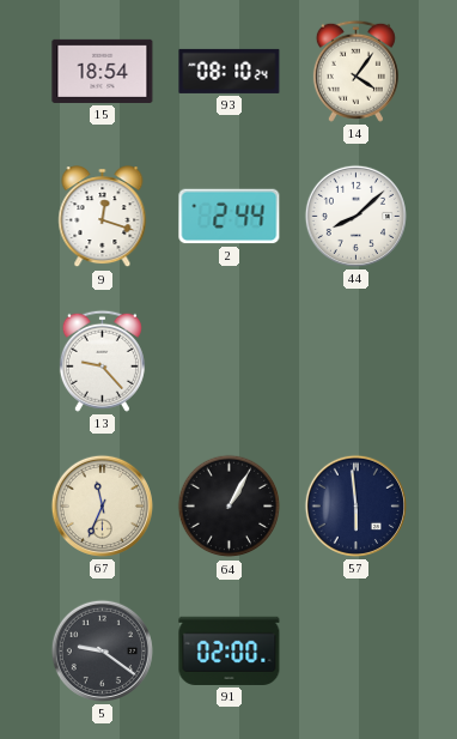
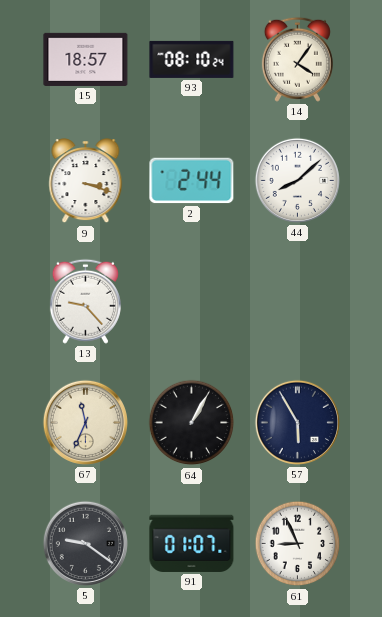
15: 18:54 -> 18:57 (86, 59)
9: 12:18 -> 3:18 (86, 181)
57: 5:59 -> 5:55 (297, 422)
91: 02:00 -> 01:07 (192, 543)
61: none -> 8:56 (298, 544)
